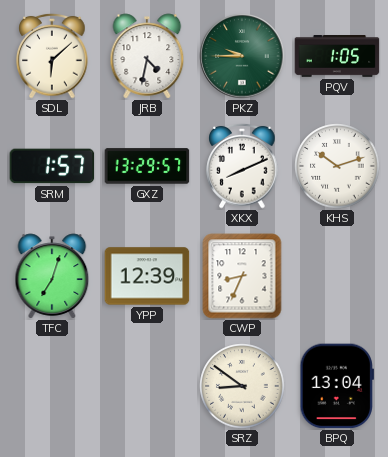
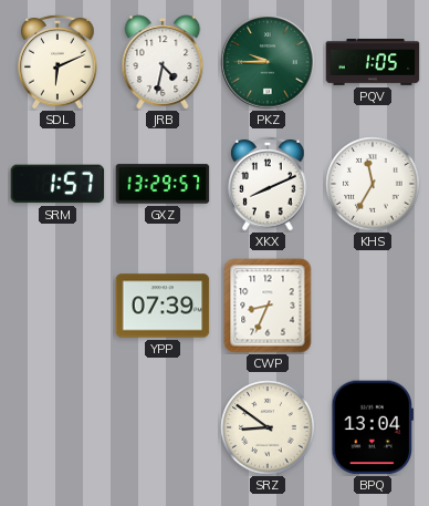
SDL: 6:08 -> 6:11 (57, 62)
KHS: 10:12 -> 11:35 (373, 184)
TFC: 7:03 -> none (52, 276)
YPP: 12:39 -> 07:39 (163, 306)
